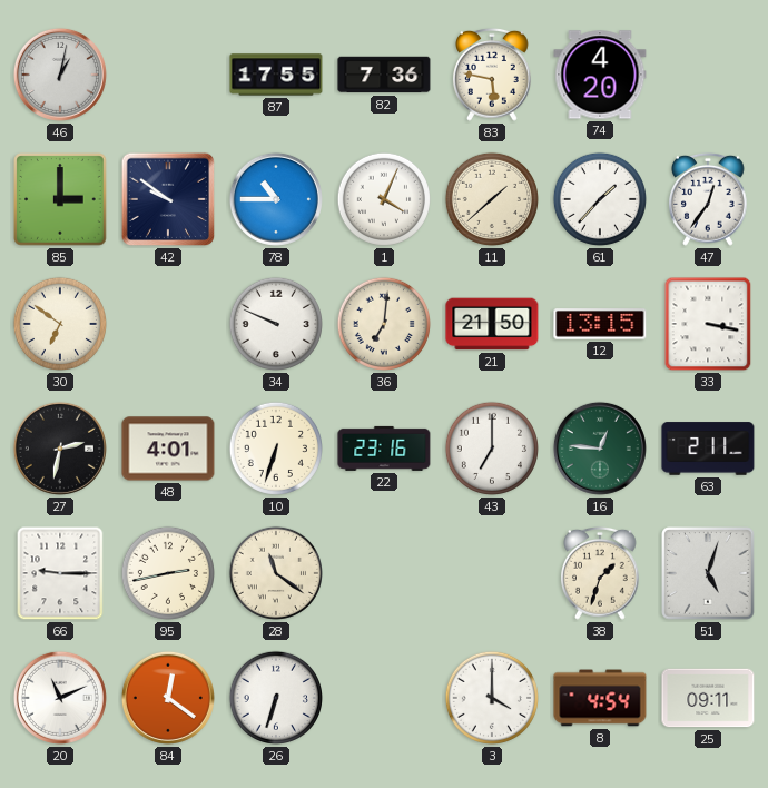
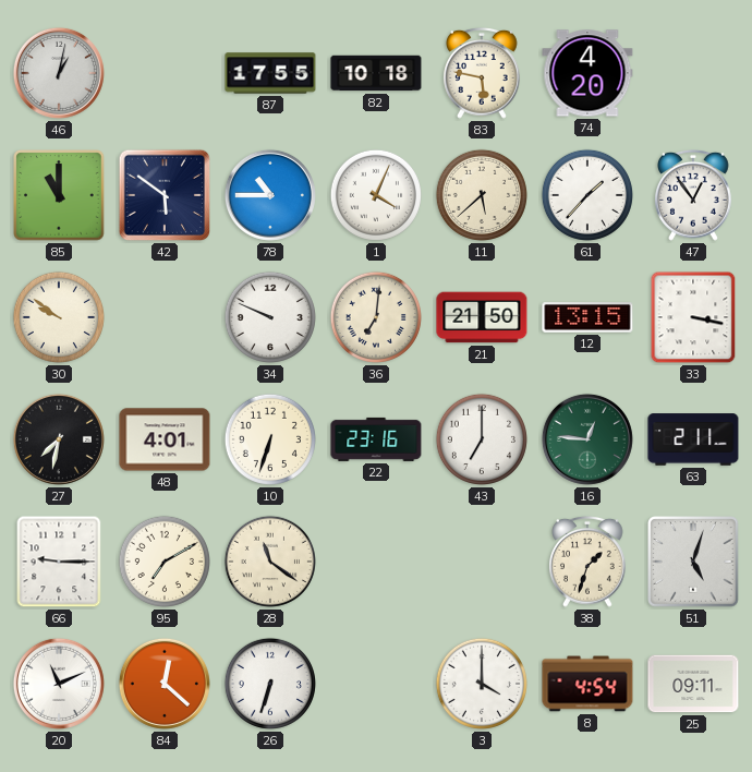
82: 7:36 -> 10:18 (376, 73)
85: 3:00 -> 11:00 (59, 195)
42: 9:51 -> 5:51 (165, 195)
11: 1:38 -> 5:38 (482, 195)
47: 12:36 -> 12:54 (694, 195)
30: 6:51 -> 9:51 (59, 317)
27: 2:32 -> 7:32 (59, 439)
95: 2:43 -> 7:10 (165, 562)
84: 12:21 -> 12:22 (165, 684)
